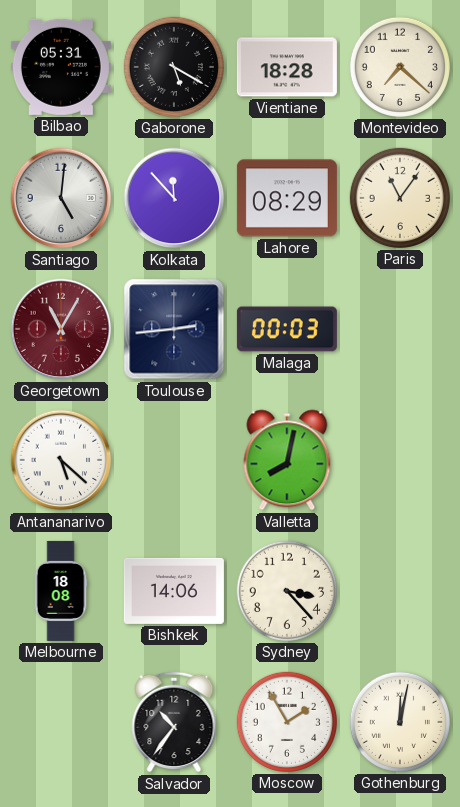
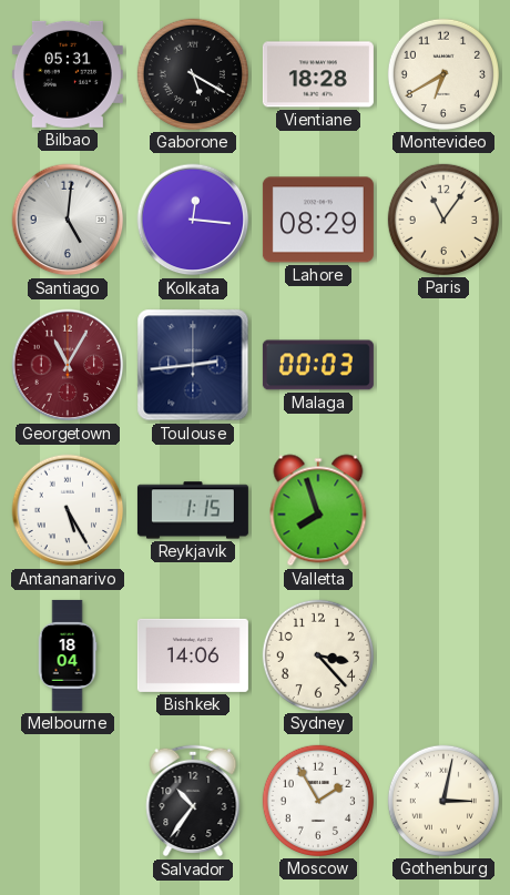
Montevideo: 7:22 -> 6:40 (443, 74)
Kolkata: 11:53 -> 12:16 (193, 220)
Antananarivo: 5:22 -> 5:25 (68, 510)
Reykjavik: none -> 1:15 (193, 510)
Valletta: 8:02 -> 7:57 (318, 510)
Melbourne: 18:08 -> 18:04 (68, 655)
Gothenburg: 12:02 -> 3:02 (443, 801)
